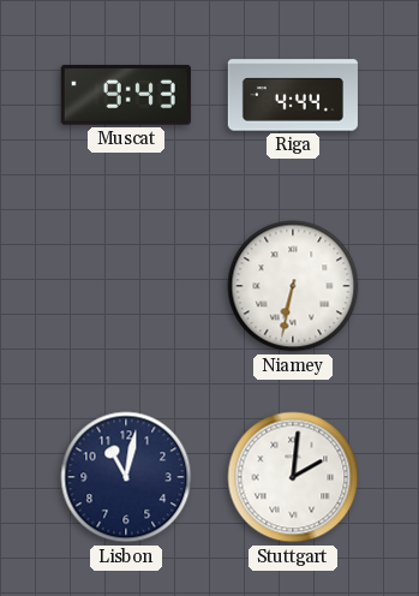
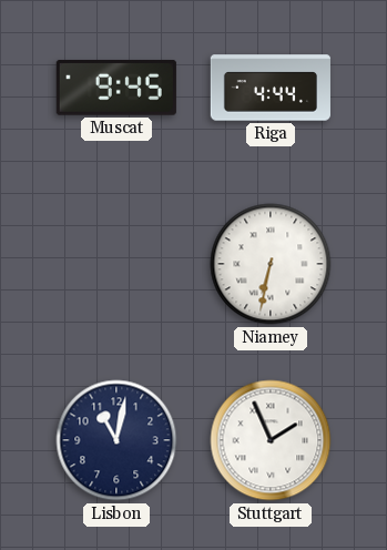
Muscat: 9:43 -> 9:45 (116, 88)
Stuttgart: 2:01 -> 1:56 (271, 440)
